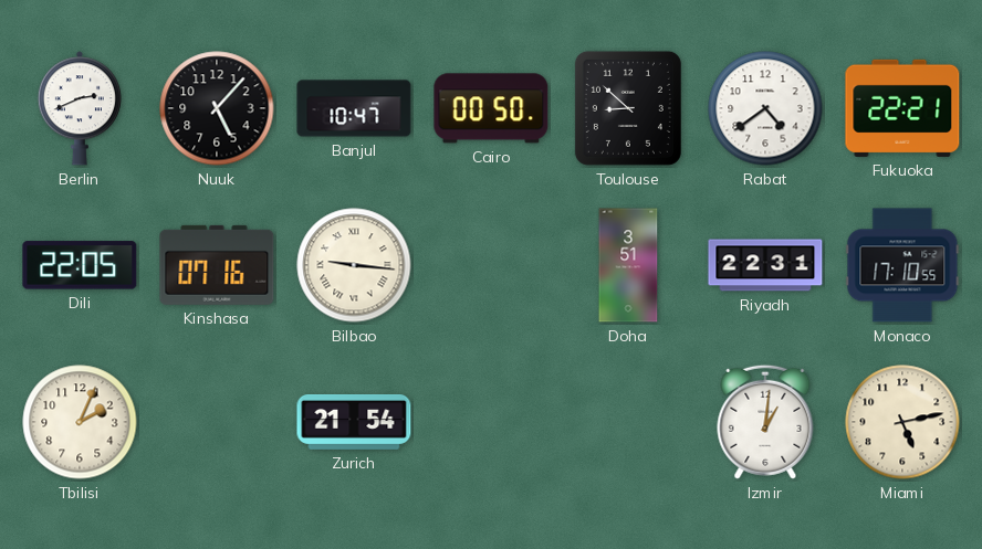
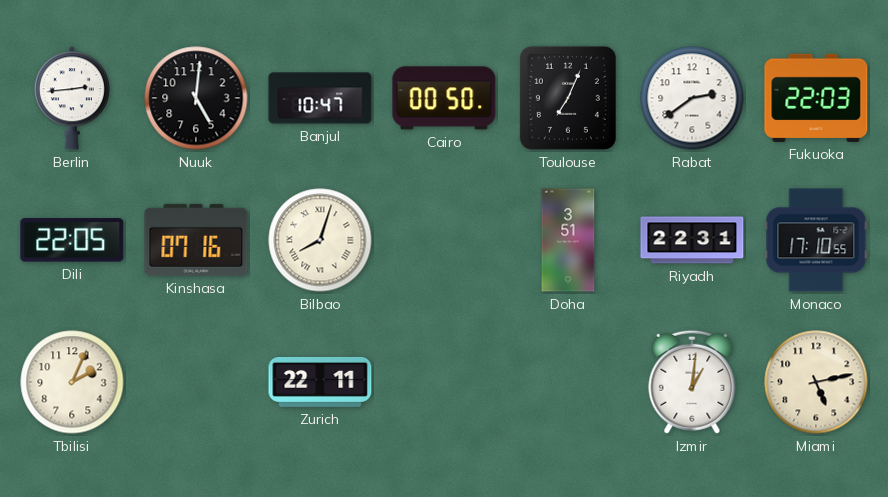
Berlin: 2:41 -> 2:44 (72, 98)
Nuuk: 5:07 -> 5:01 (196, 98)
Toulouse: 8:52 -> 7:04 (568, 98)
Rabat: 4:39 -> 2:39 (692, 98)
Fukuoka: 22:21 -> 22:03 (816, 98)
Bilbao: 9:16 -> 8:03 (320, 240)
Zurich: 21:54 -> 22:11 (320, 382)
